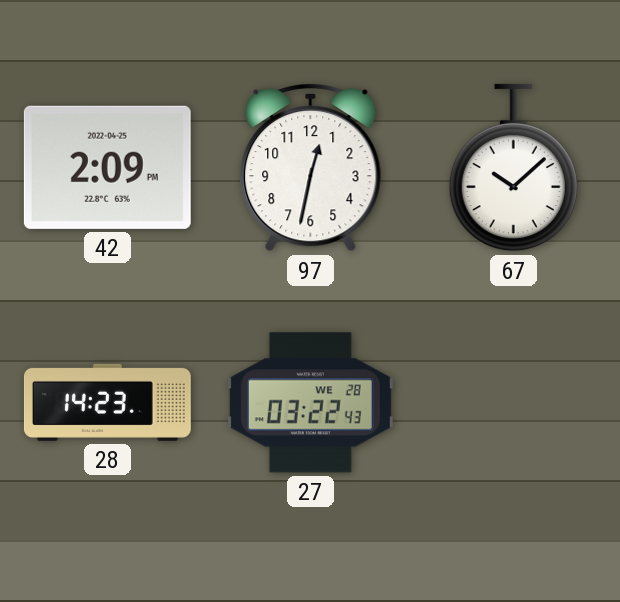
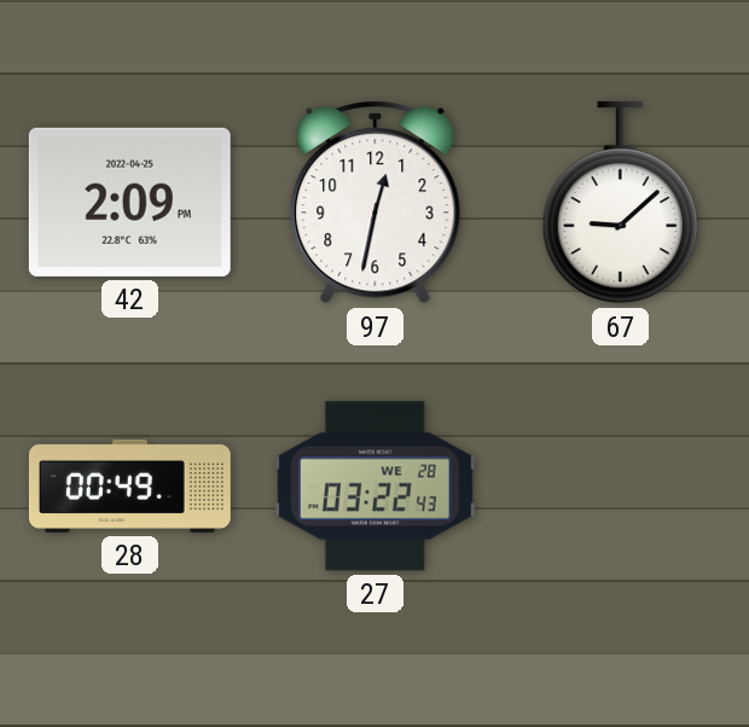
67: 10:08 -> 9:08 (620, 203)
28: 14:23 -> 00:49 (129, 485)
